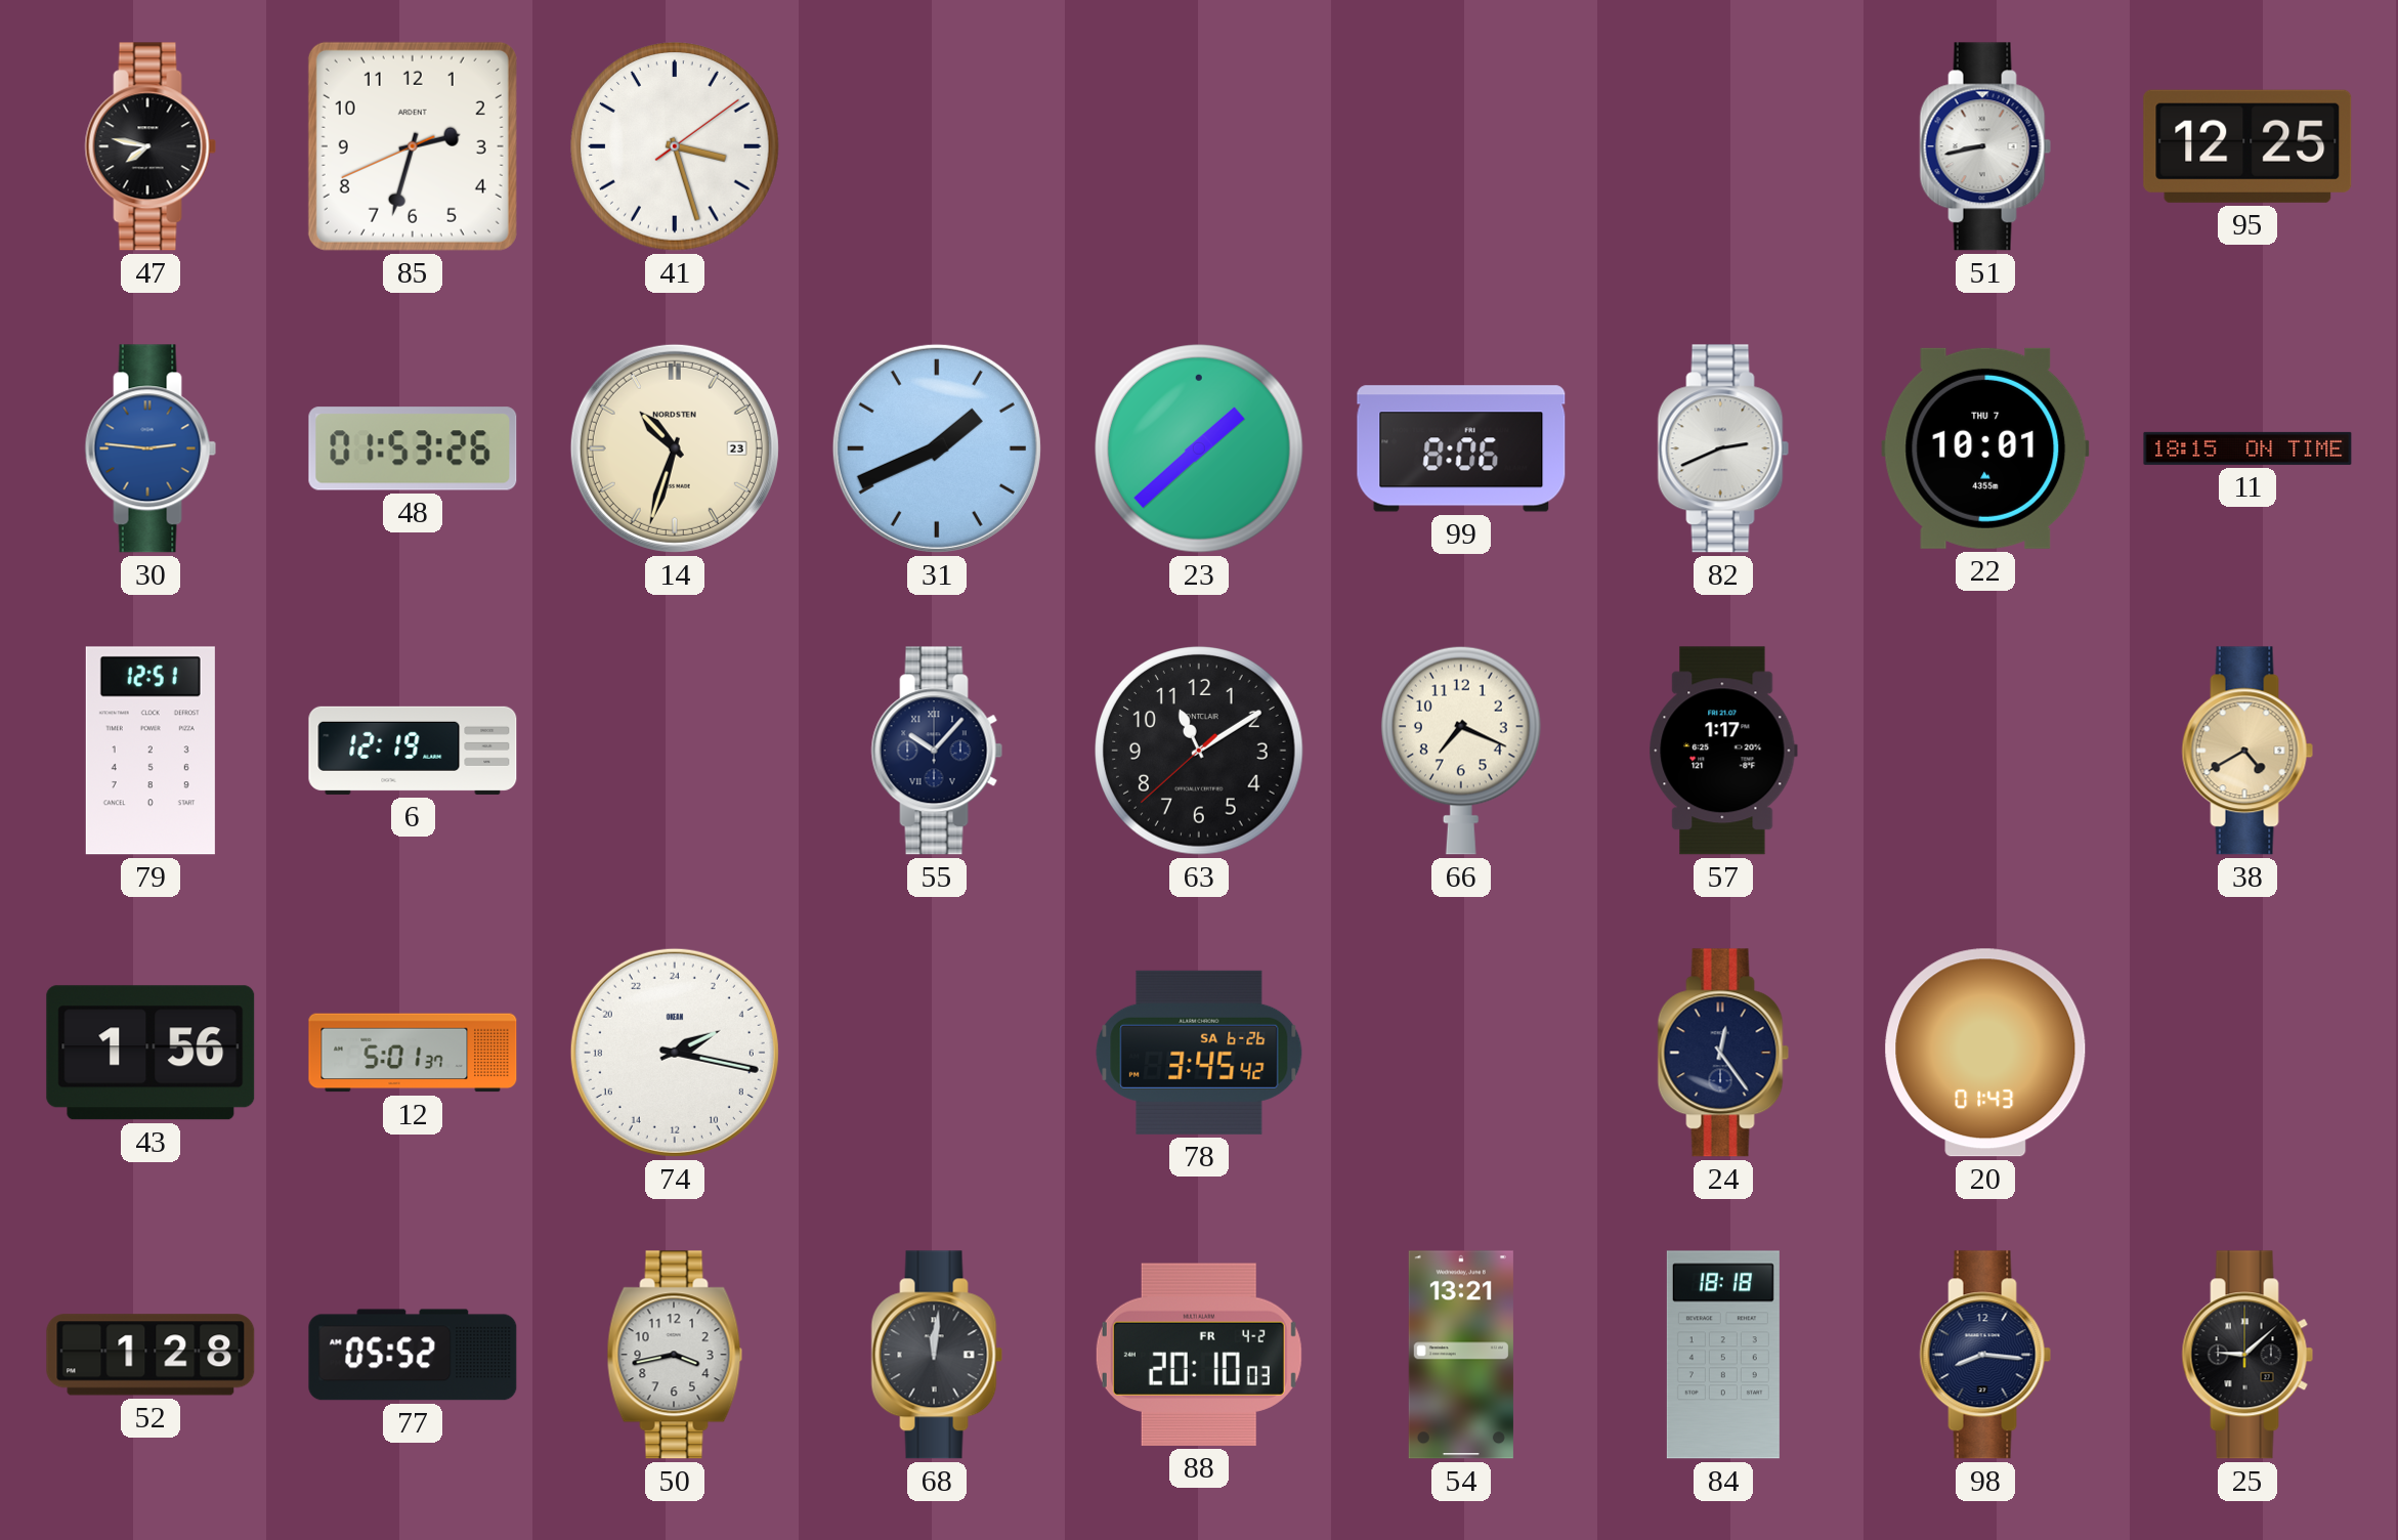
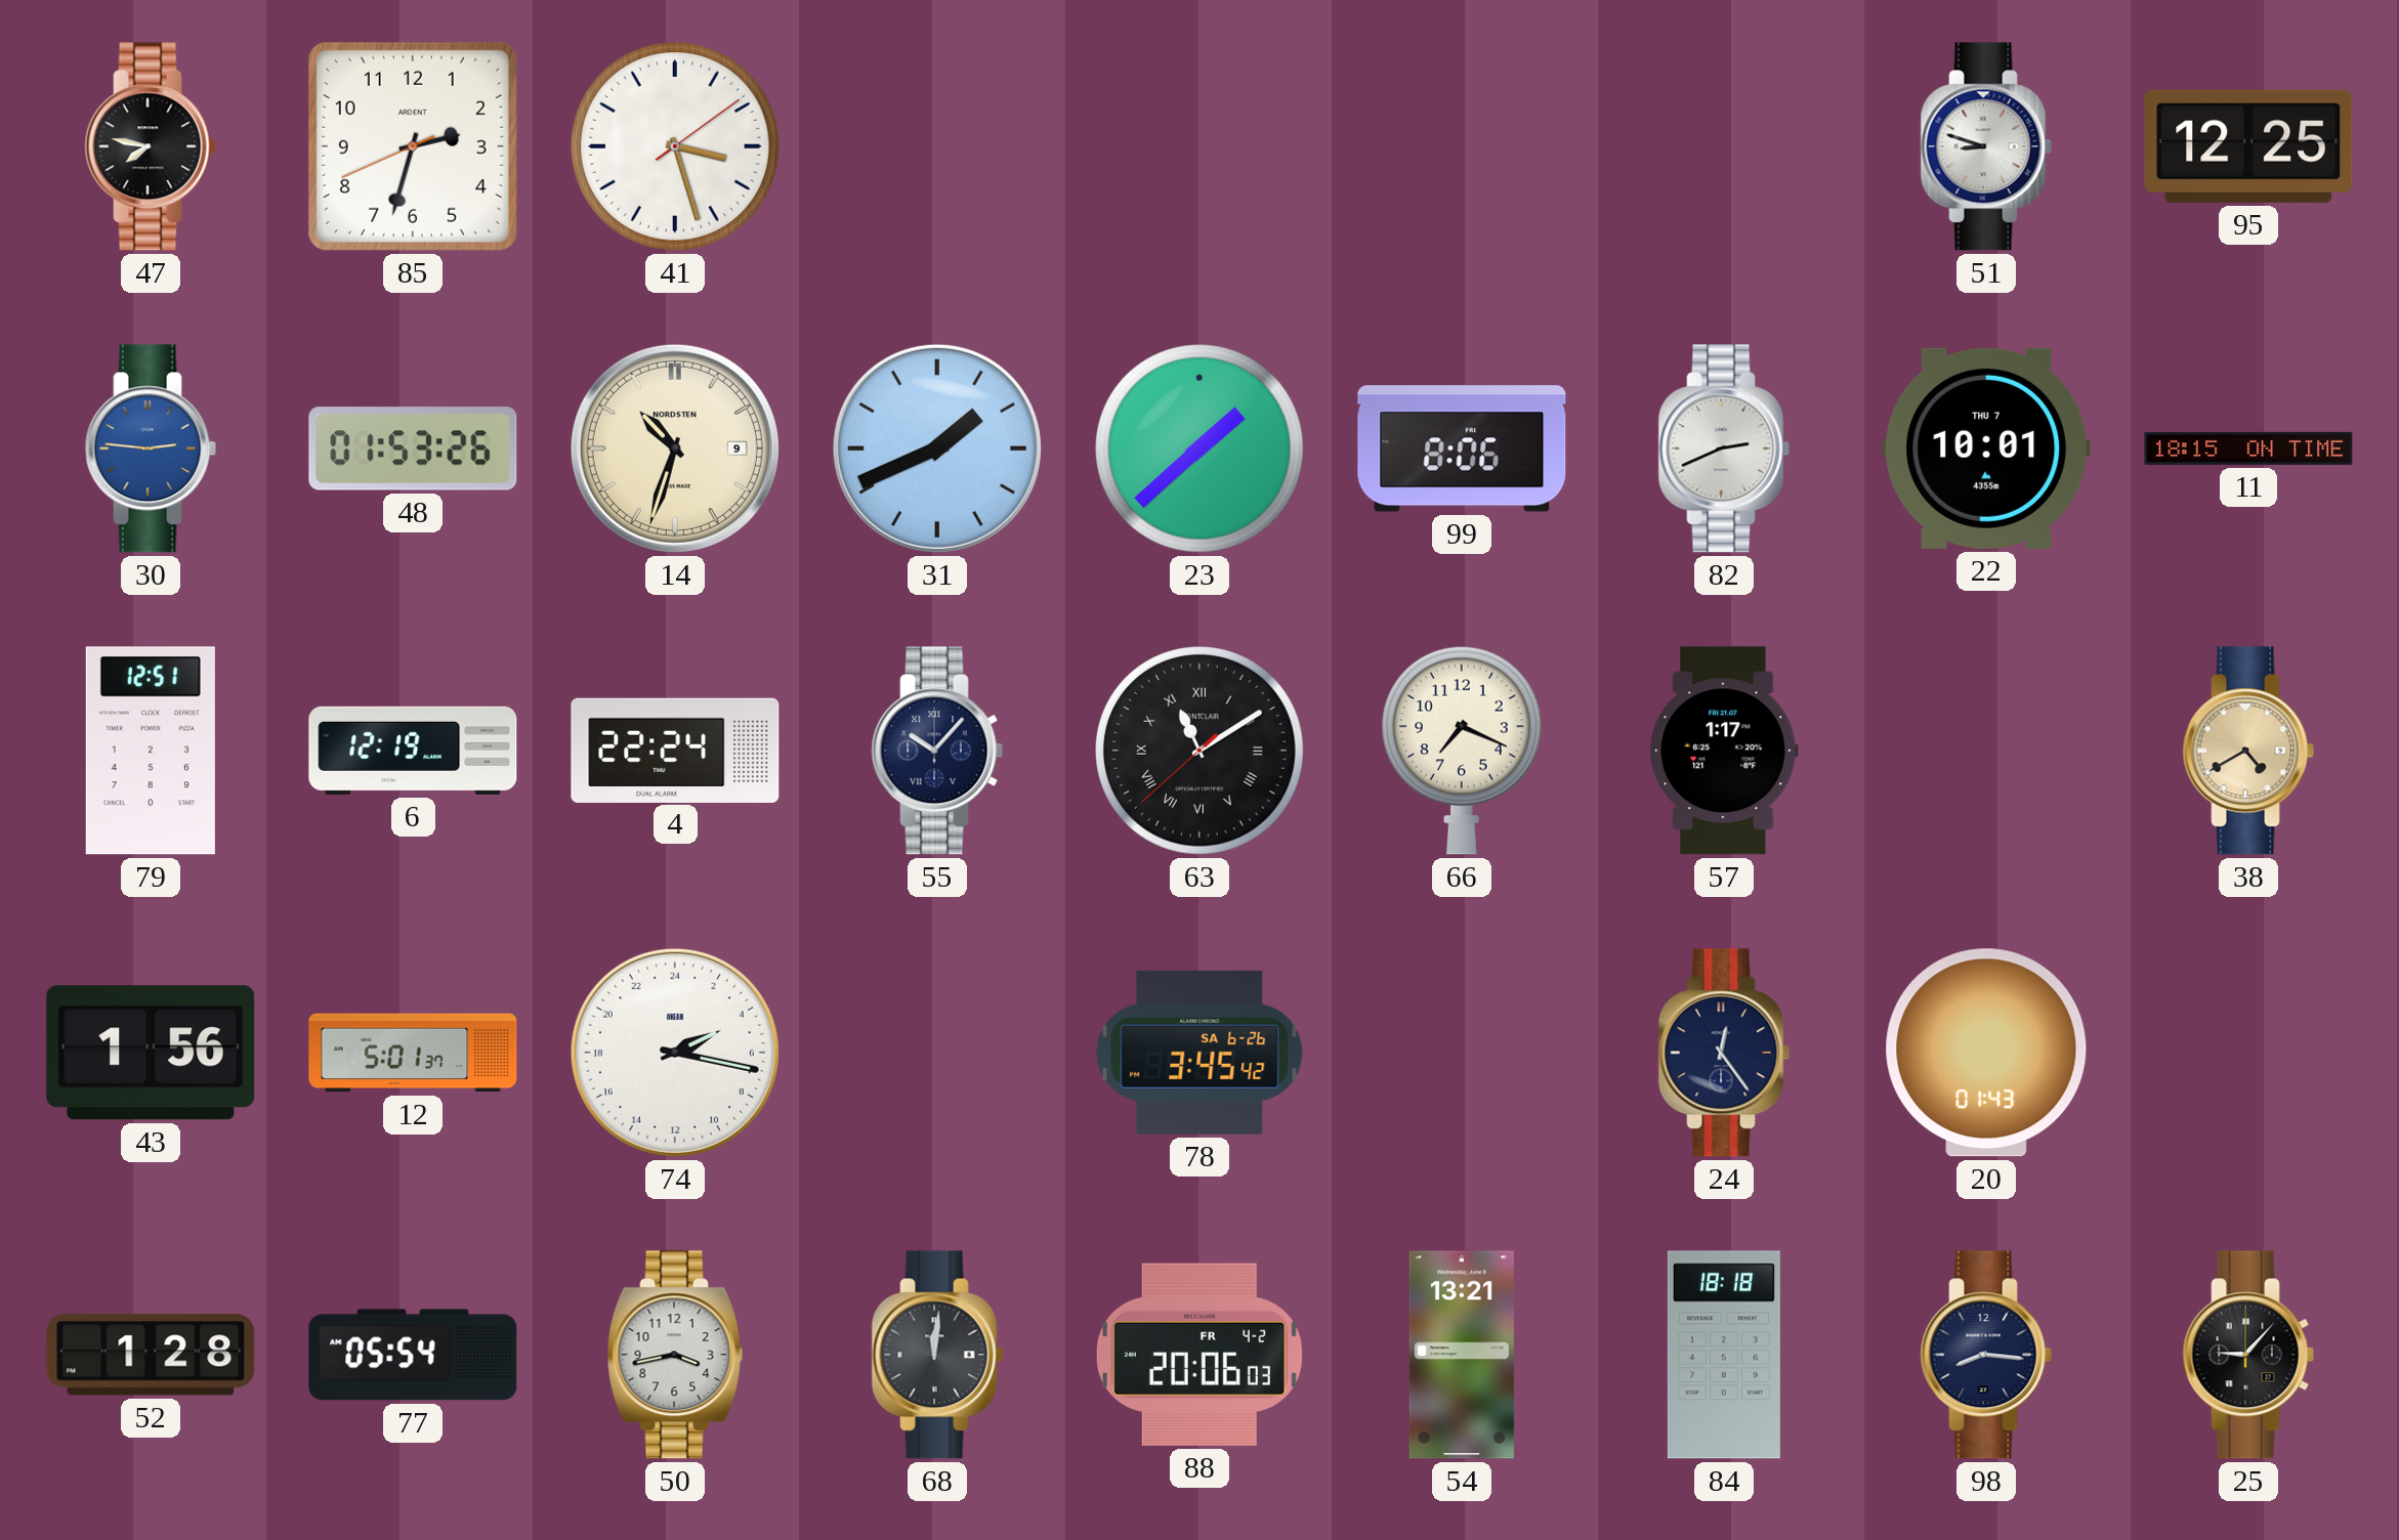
51: 8:43 -> 8:48 (1986, 146)
14 date: 23 -> 9 (675, 448)
4: none -> 22:24 (675, 750)
63 numerals: Arabic -> Roman (1201, 752)
77: 05:52 -> 05:54 (413, 1355)
88: 20:10 -> 20:06 (1199, 1355)
25: 9:08 -> 9:07 (2248, 1355)
